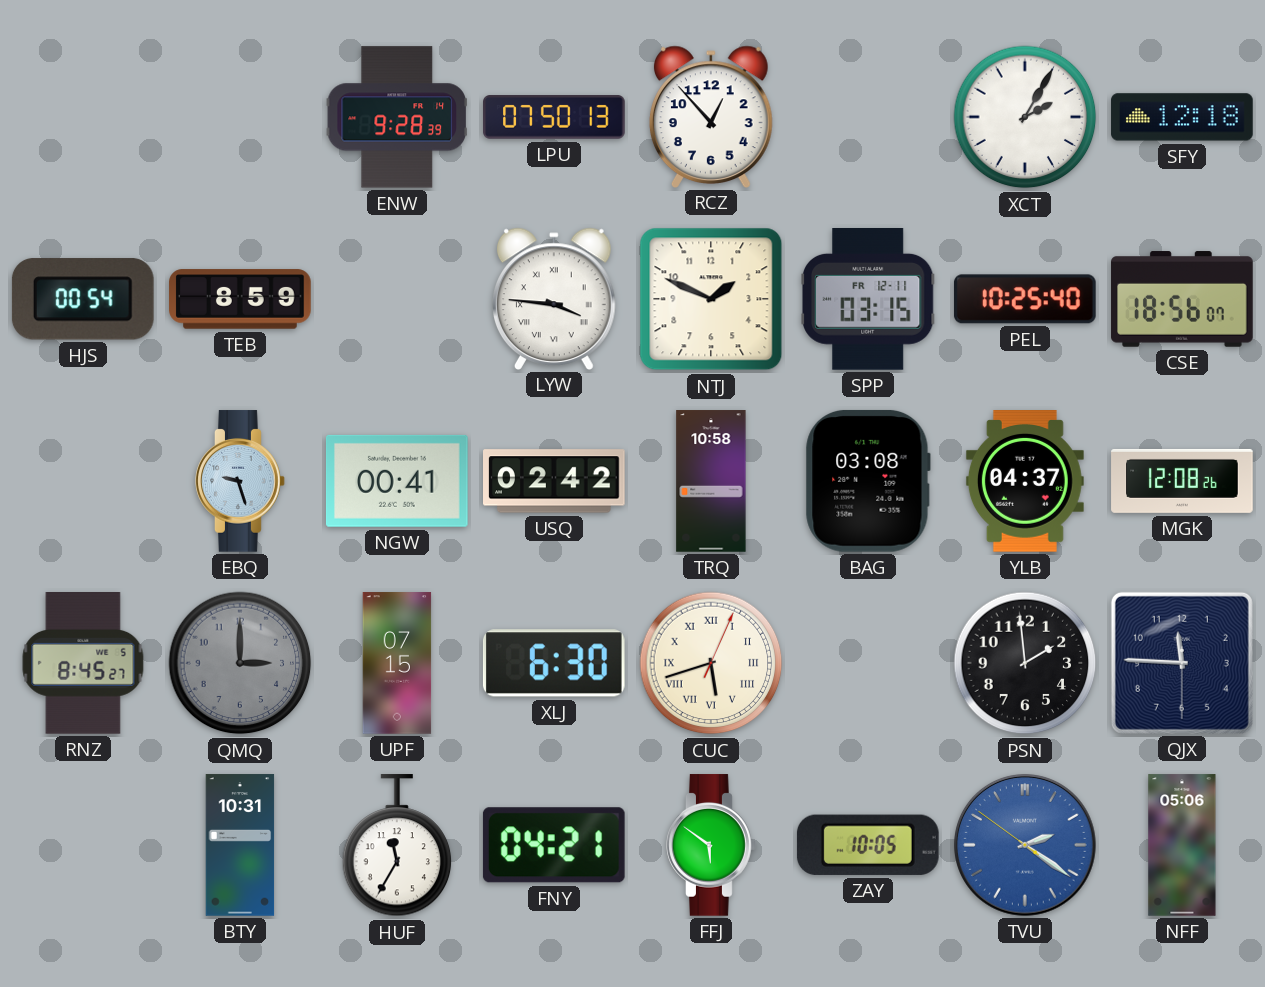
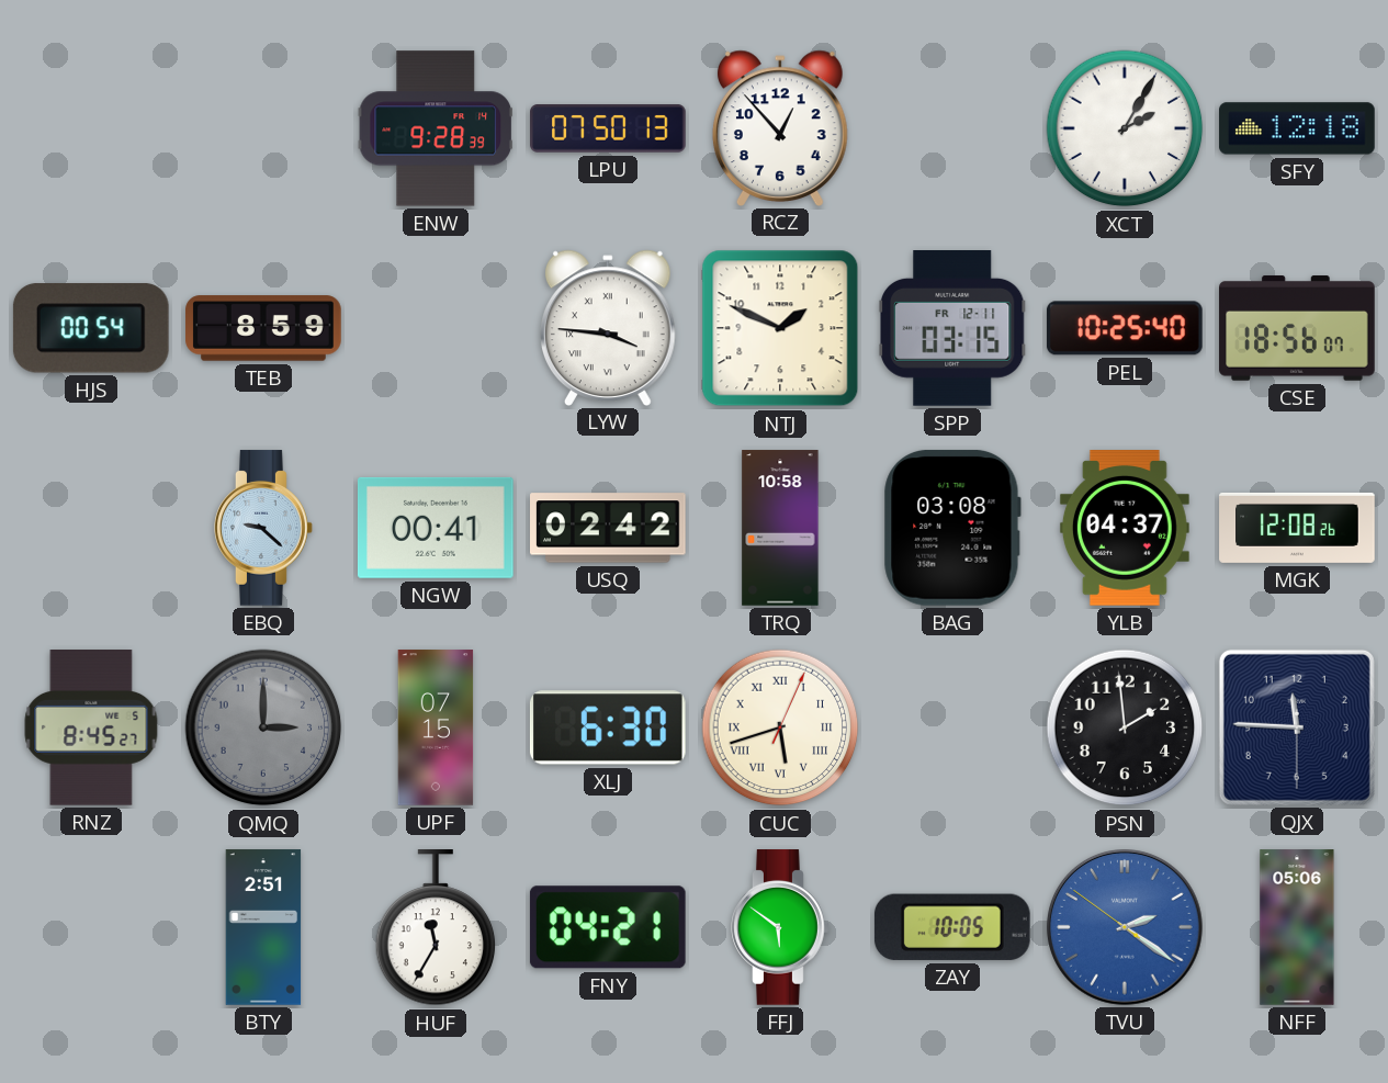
EBQ: 9:27 -> 9:22 (263, 528)
BTY: 10:31 -> 2:51 (263, 927)
